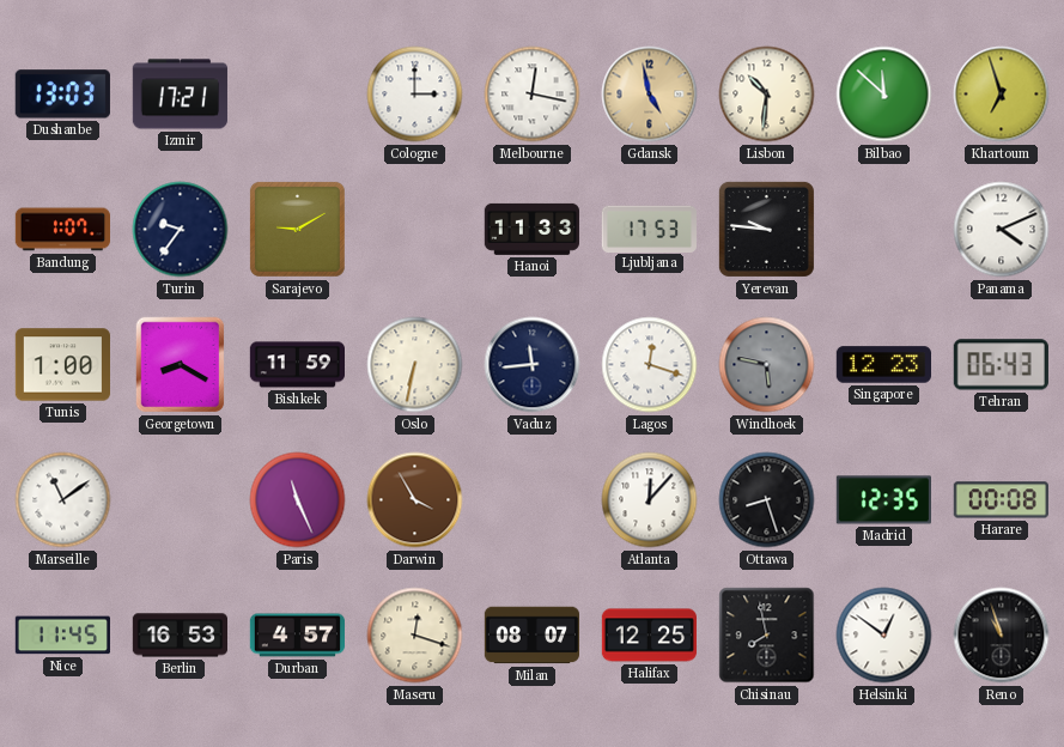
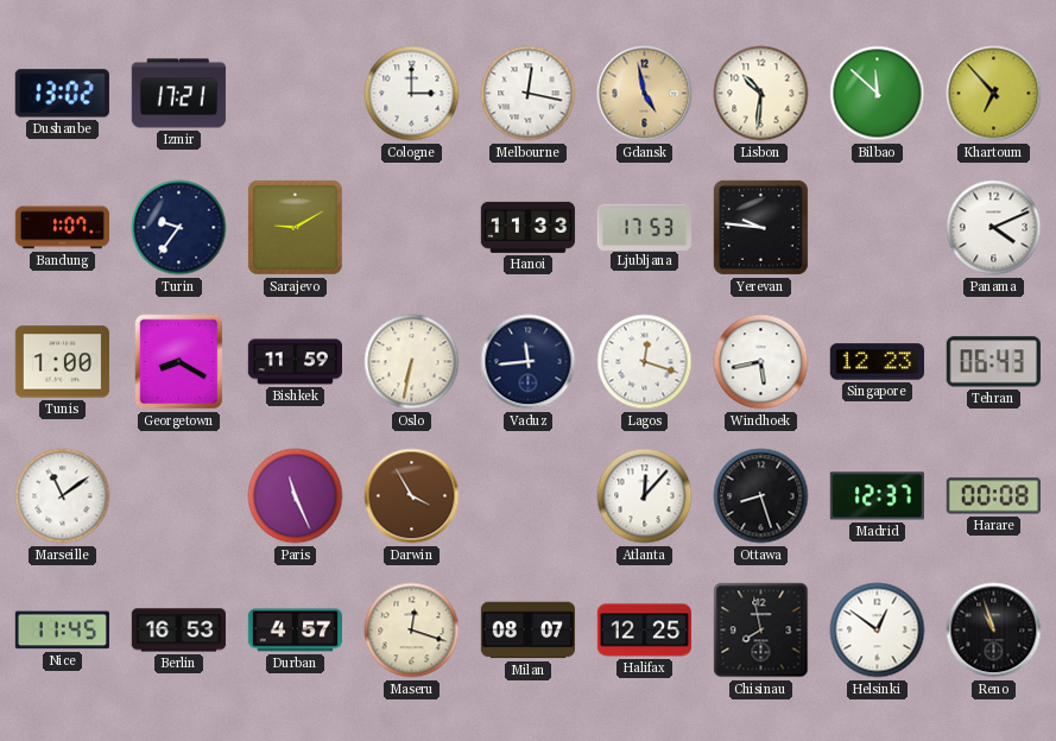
Dushanbe: 13:03 -> 13:02 (62, 94)
Khartoum: 6:57 -> 6:53 (994, 94)
Windhoek: 5:47 -> 5:43 (761, 362)
Windhoek dial: grey -> white (761, 362)
Madrid: 12:35 -> 12:37 (877, 496)
